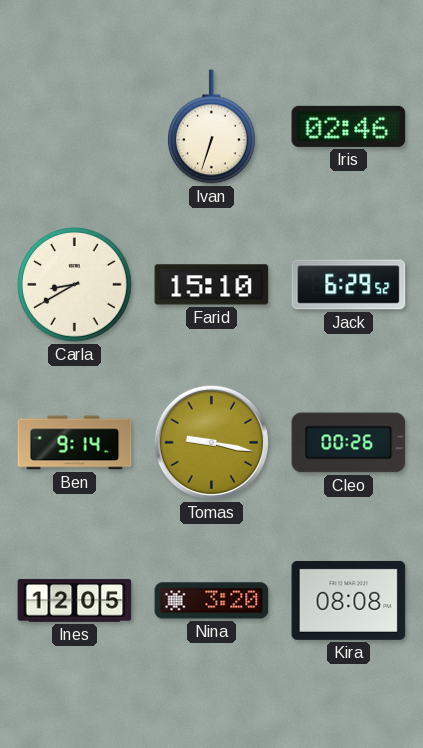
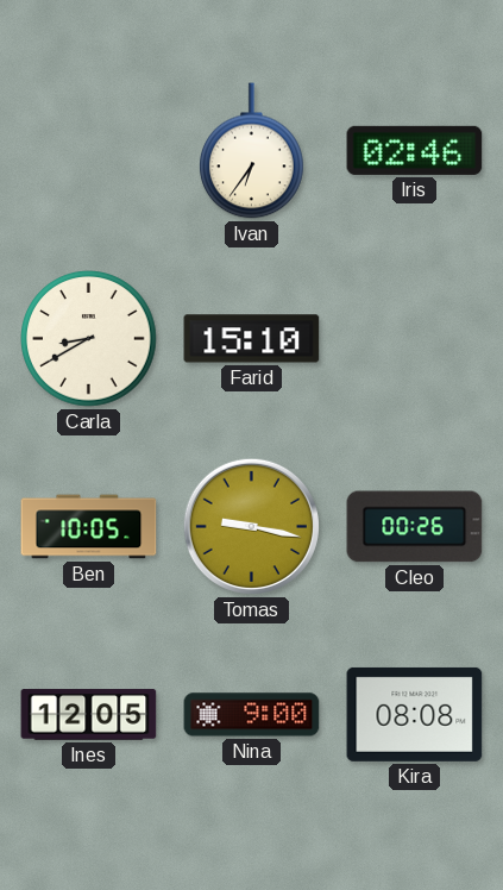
Ivan: 6:33 -> 6:36 (252, 151)
Jack: 6:29 -> none (349, 285)
Ben: 9:14 -> 10:05 (89, 527)
Nina: 3:20 -> 9:00 (252, 715)
